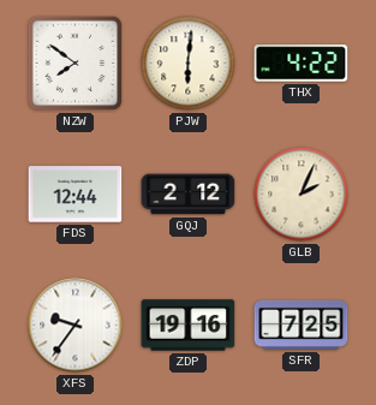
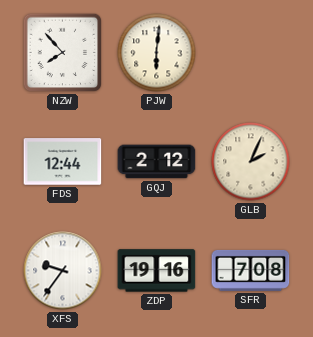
NZW: 7:51 -> 7:53 (63, 53)
THX: 4:22 -> none (302, 64)
SFR: 7:25 -> 7:08 (251, 270)
